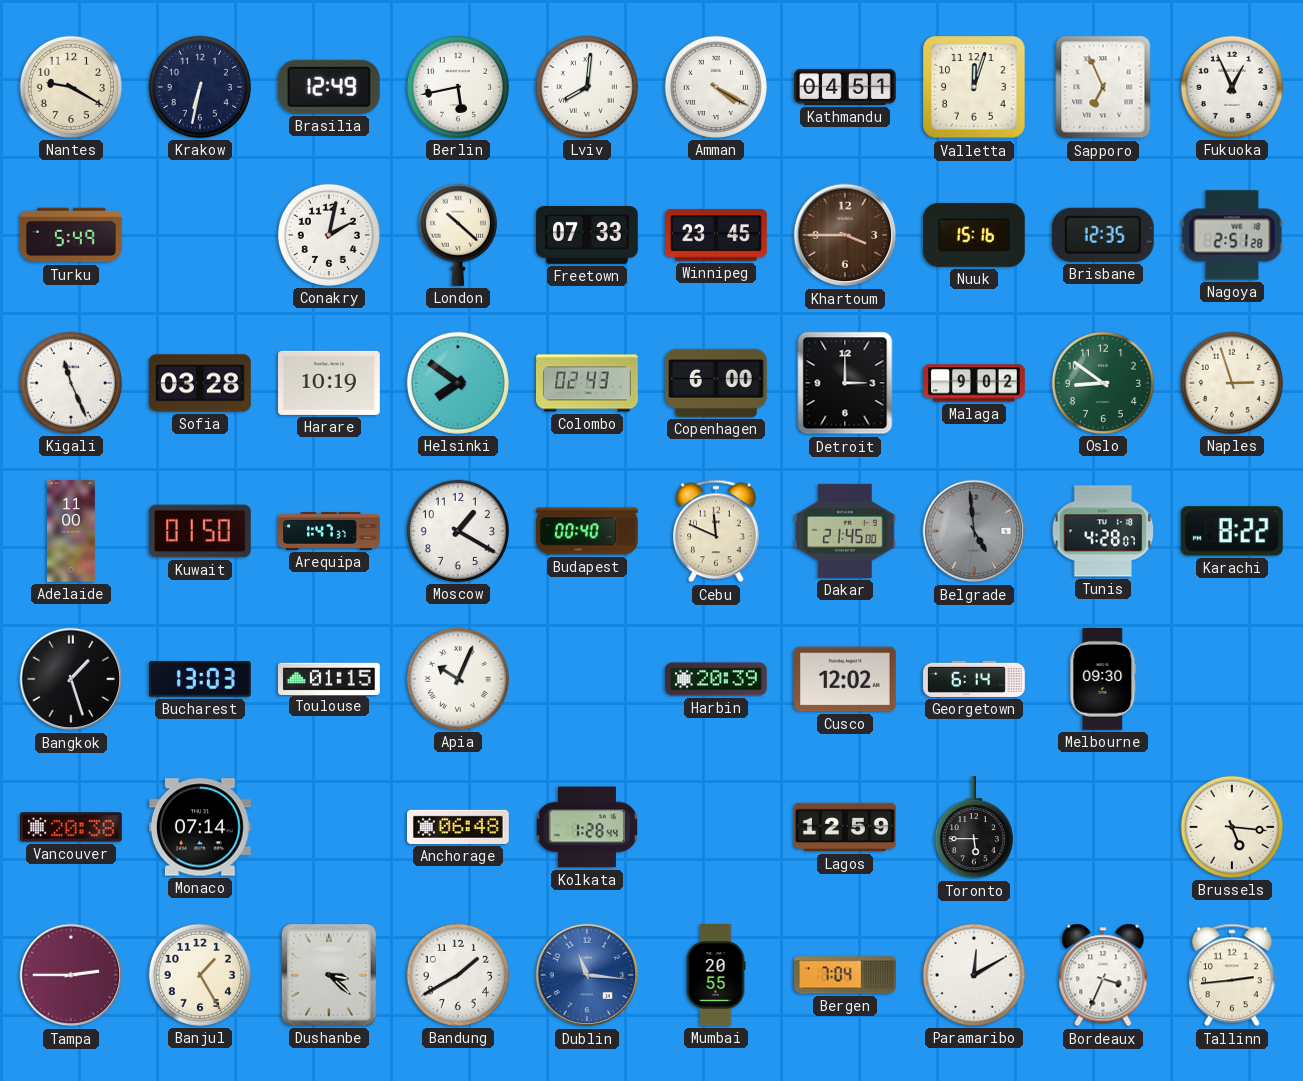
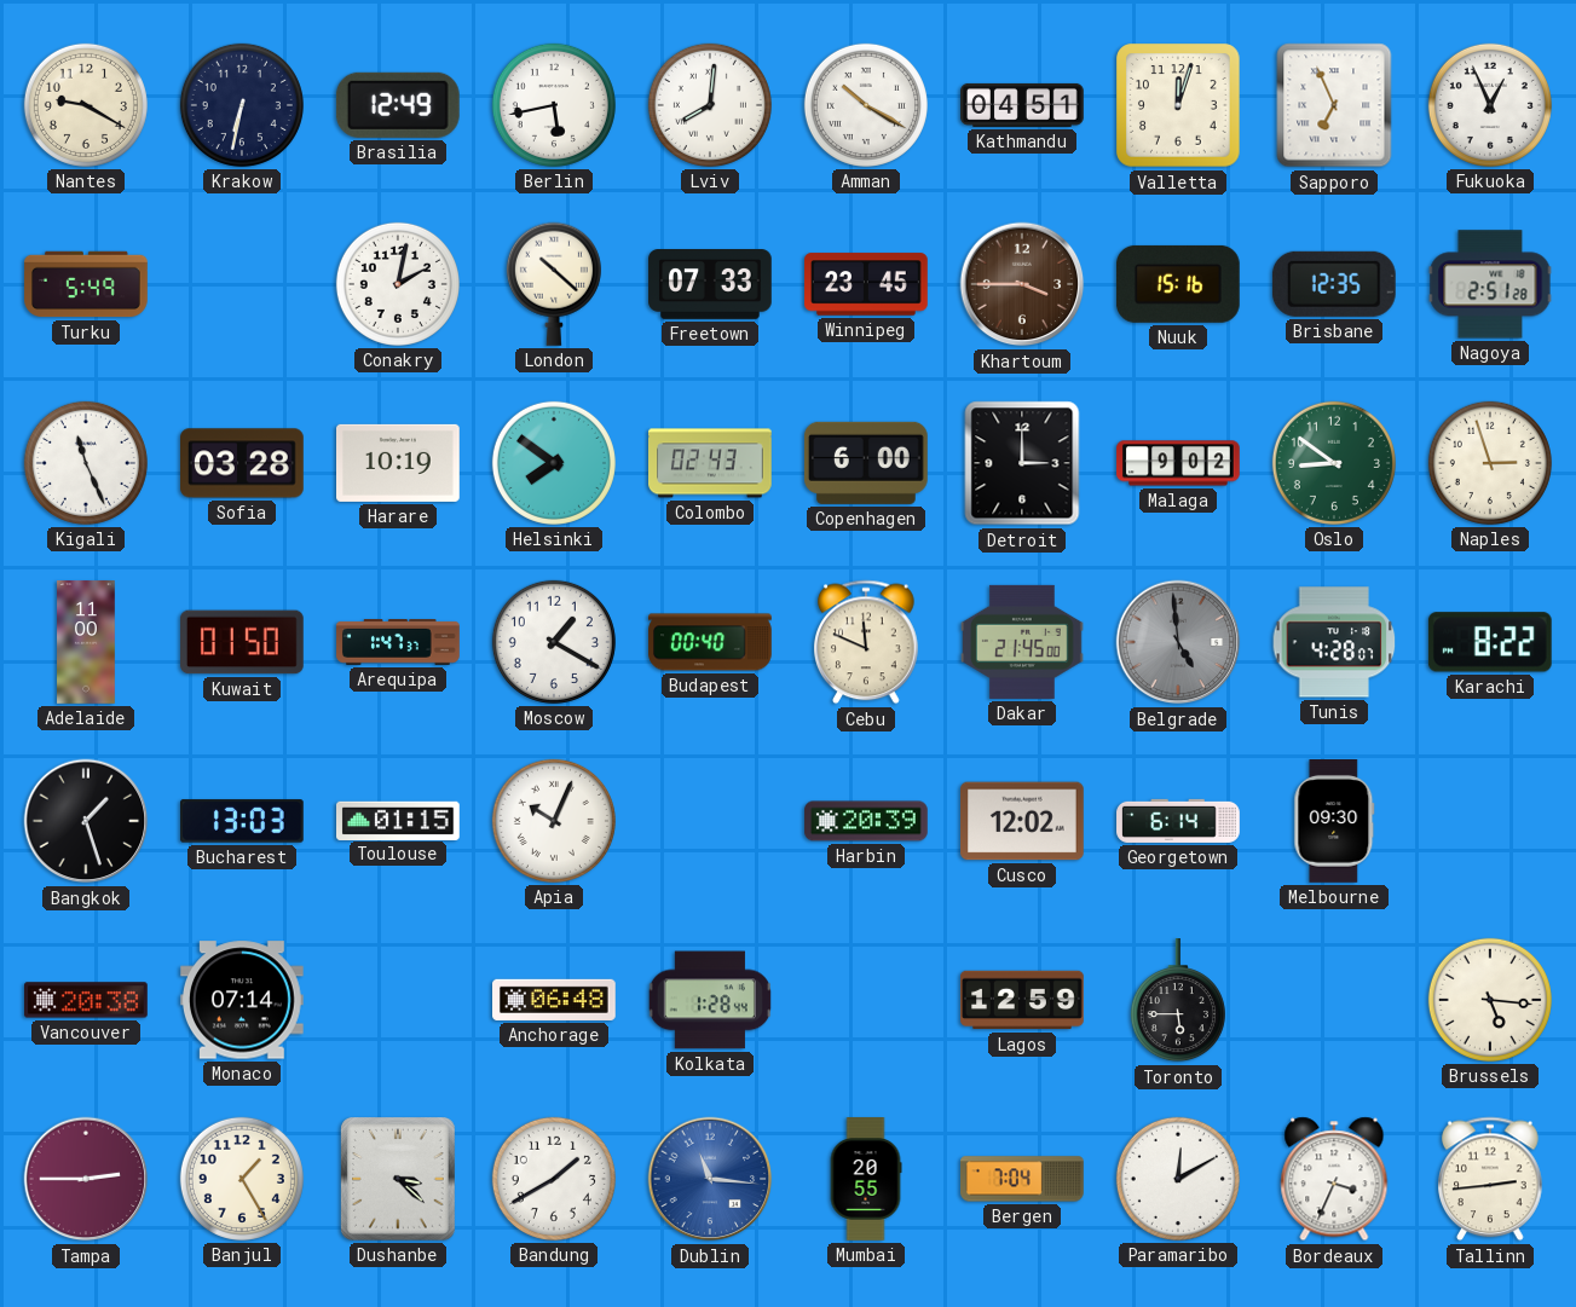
Amman: 4:20 -> 10:20 (866, 105)
